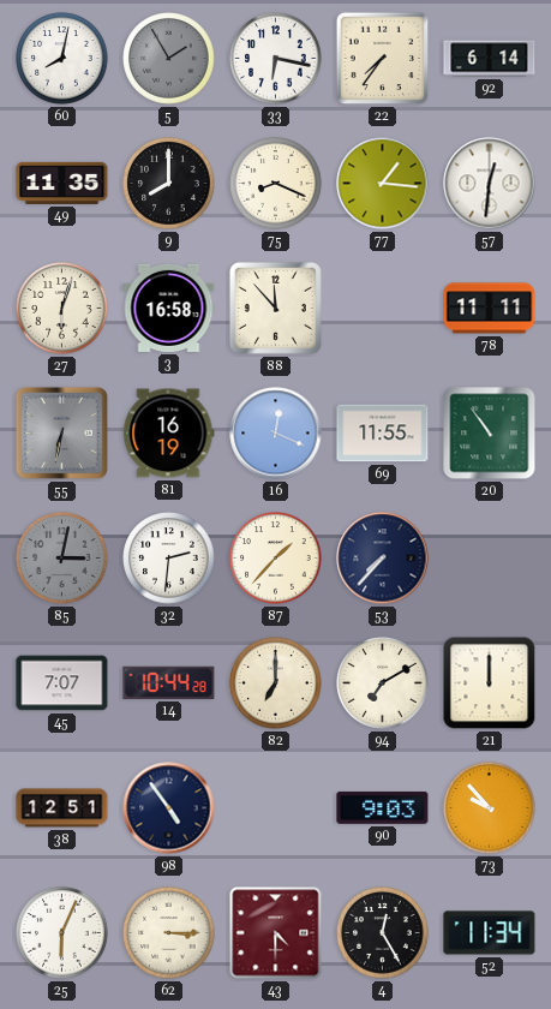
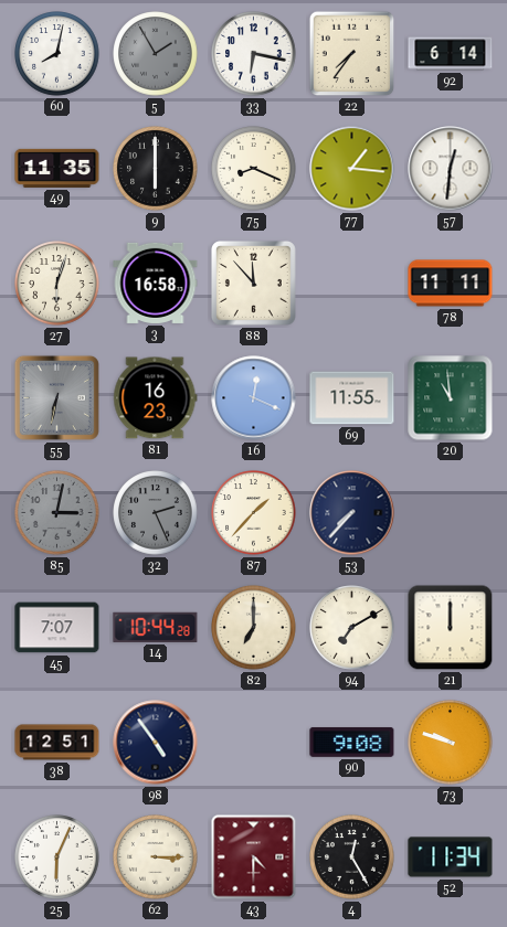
9: 8:00 -> 6:00 (156, 169)
81: 16:19 -> 16:23 (156, 398)
20: 10:54 -> 10:59 (451, 398)
32: 2:31 -> 2:26 (156, 513)
32 dial: white -> grey (156, 513)
90: 9:03 -> 9:08 (352, 742)
73: 9:53 -> 9:48 (451, 743)
